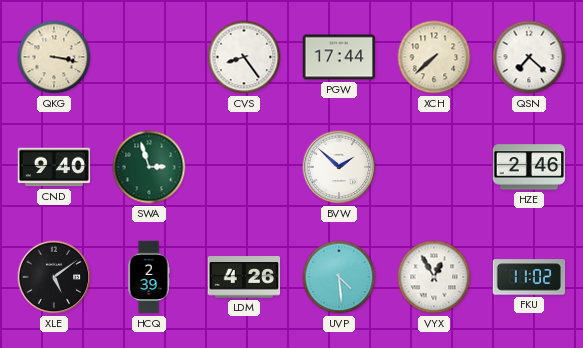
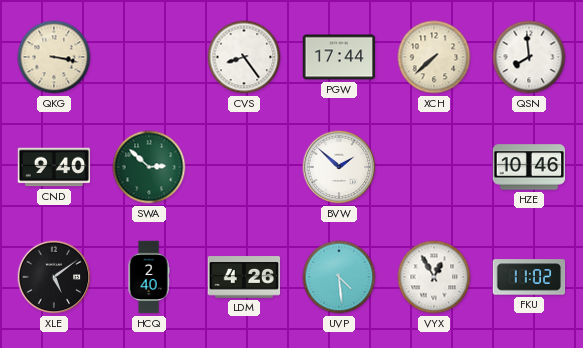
QSN: 7:22 -> 7:59 (529, 57)
SWA: 2:57 -> 2:52 (149, 167)
HZE: 2:46 -> 10:46 (529, 167)
HCQ: 2:39 -> 2:40 (149, 277)
